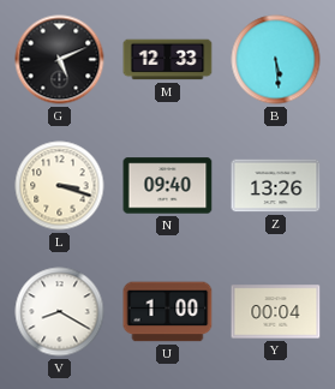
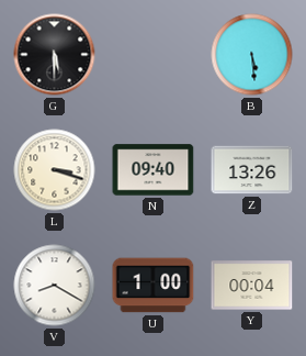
G: 5:11 -> 5:30 (55, 55)
M: 12:33 -> none (168, 60)
